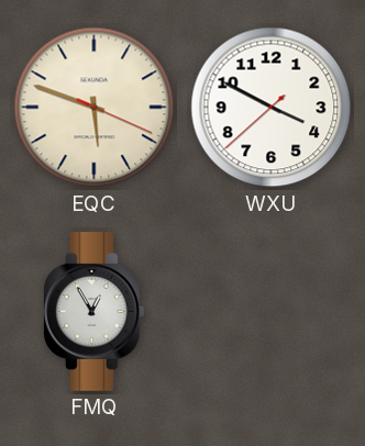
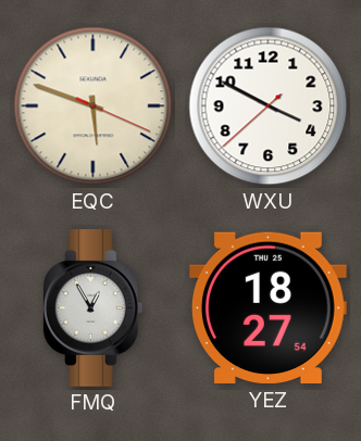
YEZ: none -> 18:27 (267, 308)
